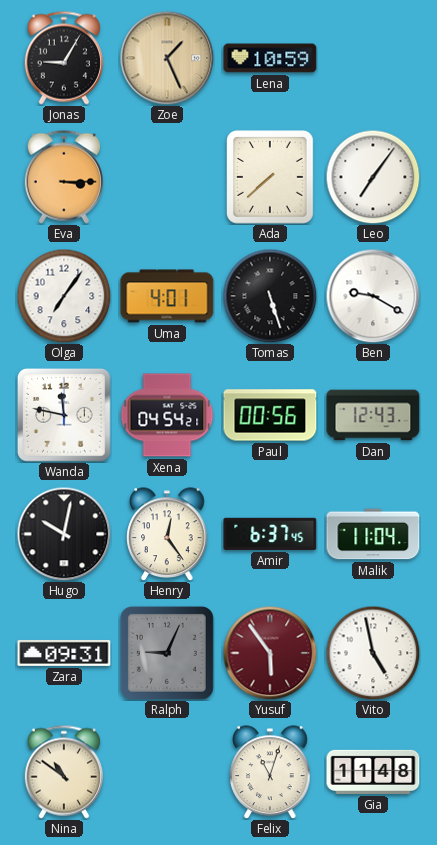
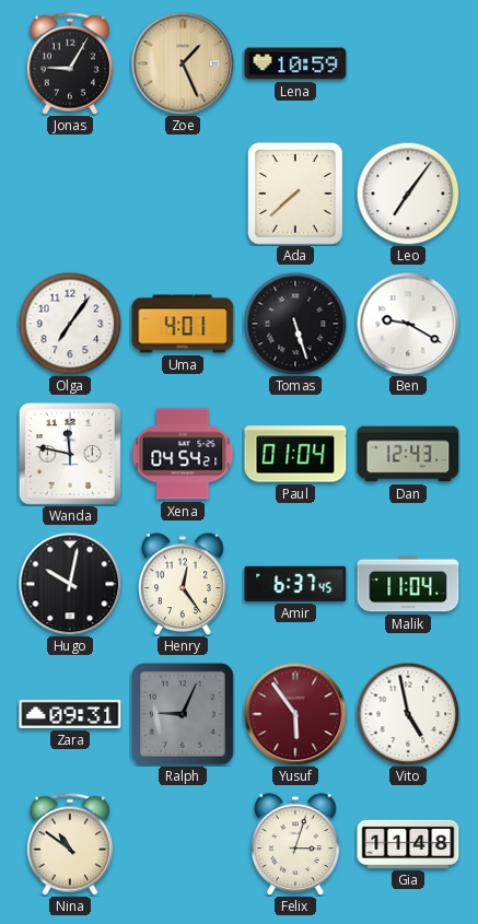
Eva: 3:15 -> none (64, 177)
Paul: 00:56 -> 01:04 (295, 454)
Felix: 11:03 -> 3:03 (295, 844)
